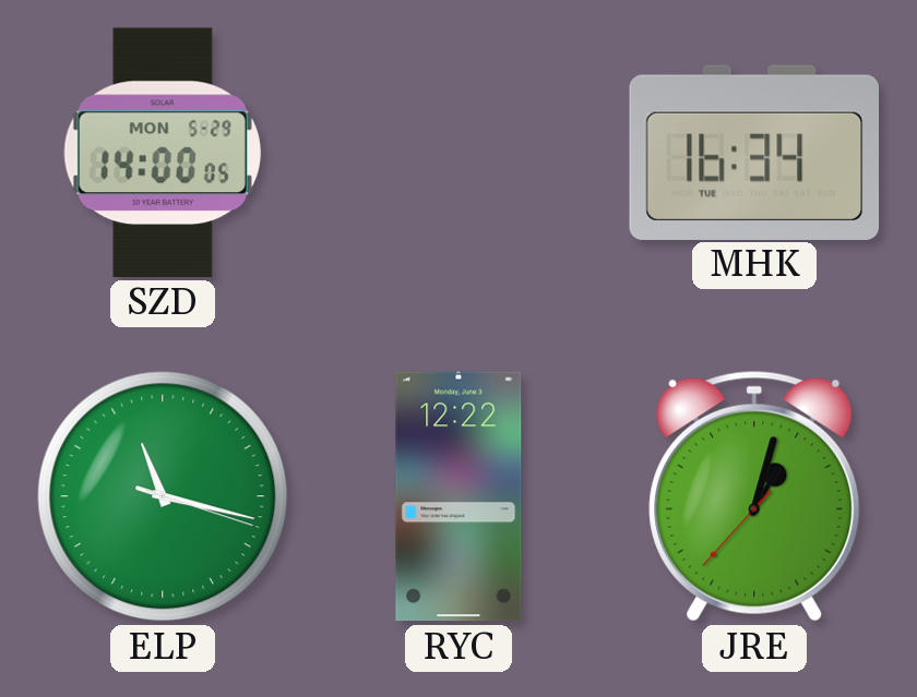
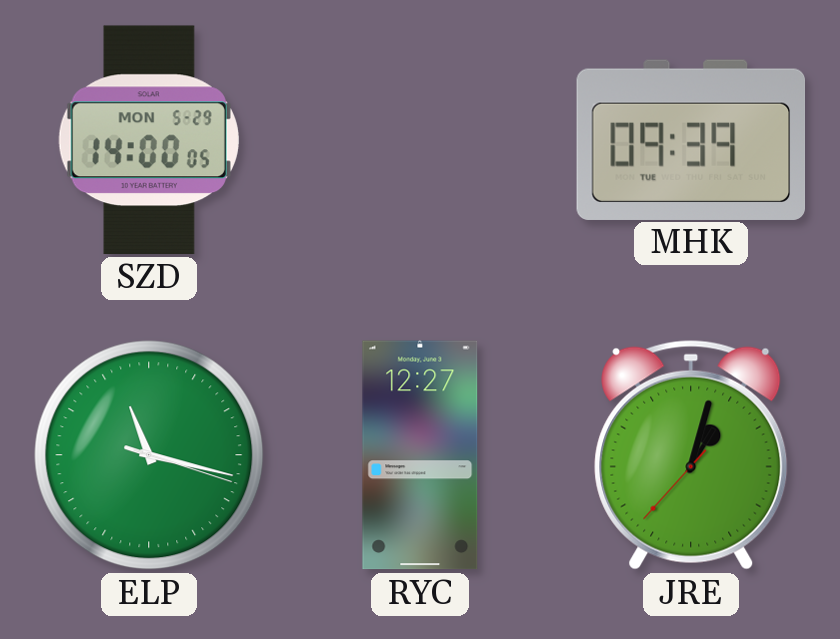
MHK: 16:34 -> 09:39 (690, 139)
RYC: 12:22 -> 12:27 (420, 455)
